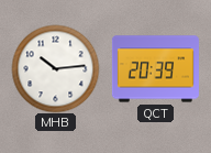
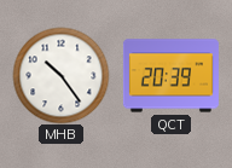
MHB: 10:14 -> 10:24 (60, 75)
